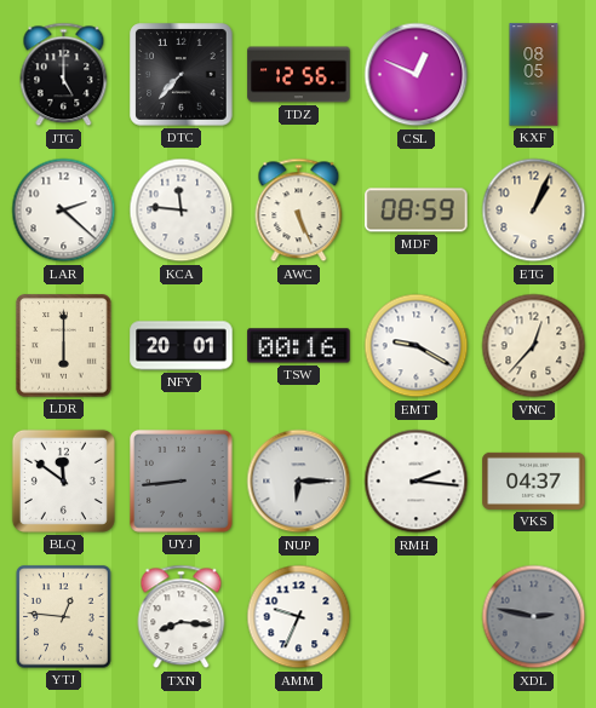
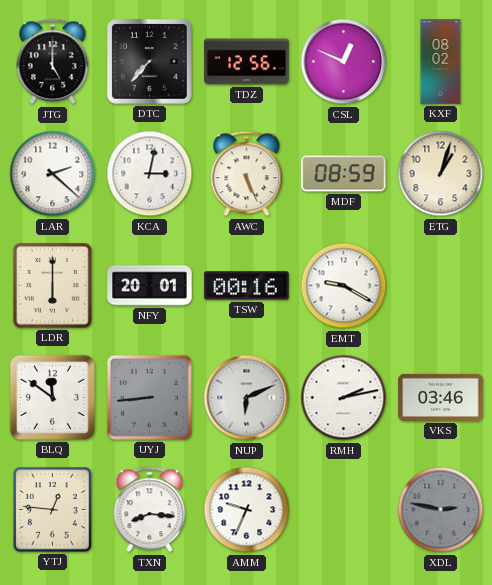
KXF: 08:05 -> 08:02 (441, 62)
KCA: 11:46 -> 3:02 (150, 174)
ETG: 1:04 -> 1:03 (441, 174)
VNC: 12:37 -> none (534, 346)
NUP: 6:15 -> 6:11 (247, 398)
RMH: 2:16 -> 2:13 (344, 398)
VKS: 04:37 -> 03:46 (441, 397)
